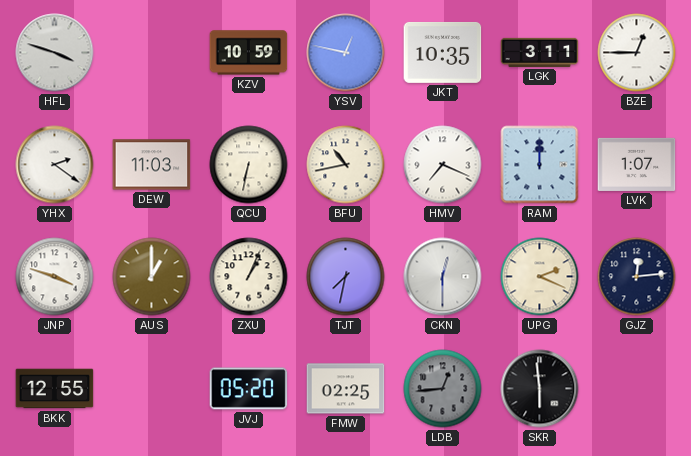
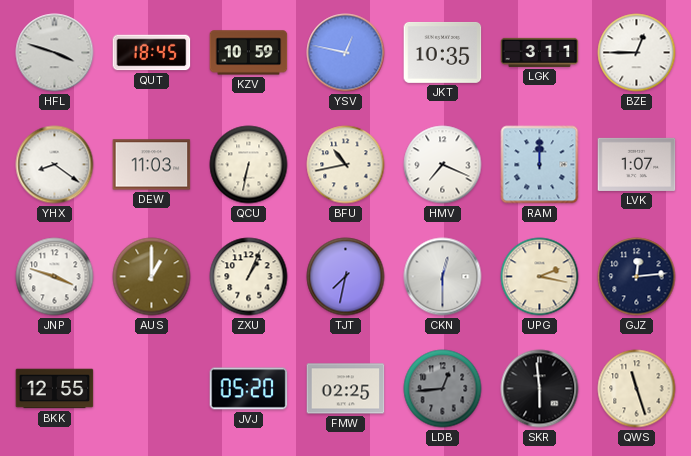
QUT: none -> 18:45 (152, 53)
YHX: 2:21 -> 8:21 (55, 165)
UPG: 2:19 -> 2:17 (540, 277)
QWS: none -> 11:27 (637, 389)
